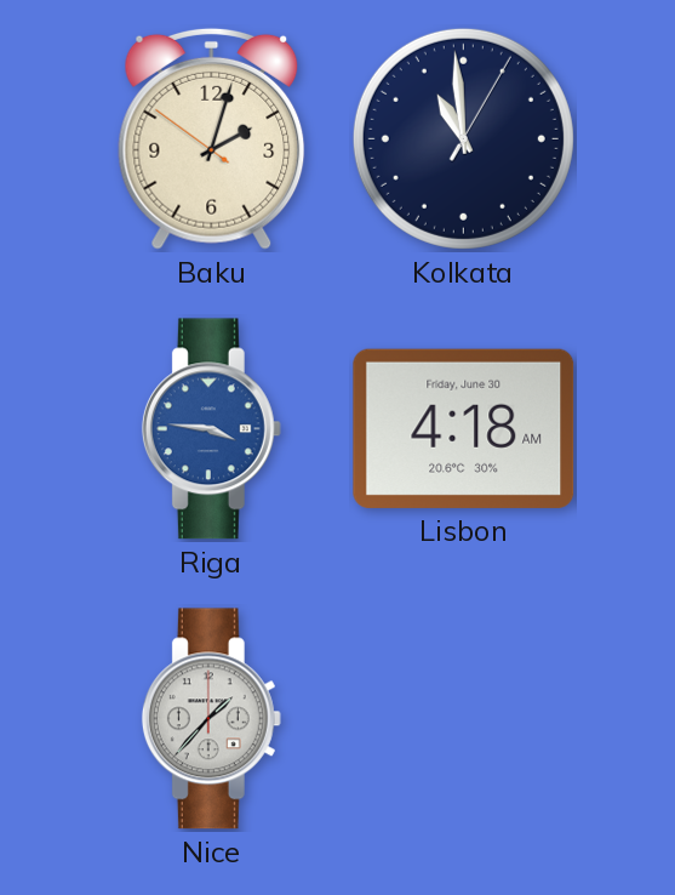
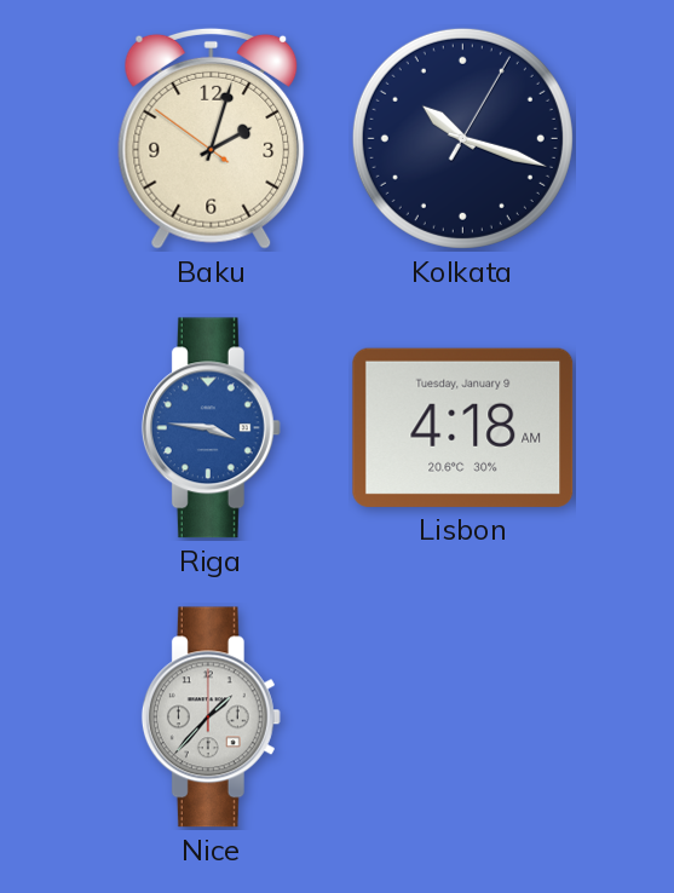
Kolkata: 10:59 -> 10:18 (462, 138)
Lisbon date: Friday, June 30 -> Tuesday, January 9 (463, 427)
